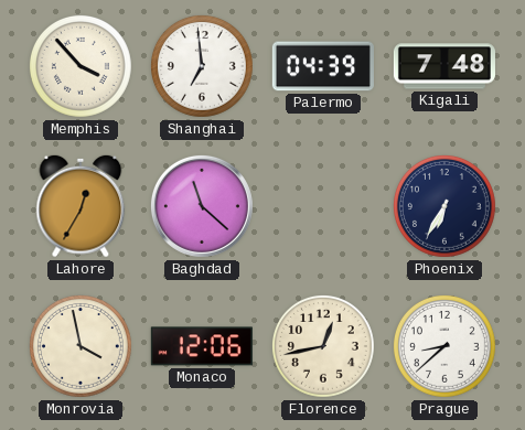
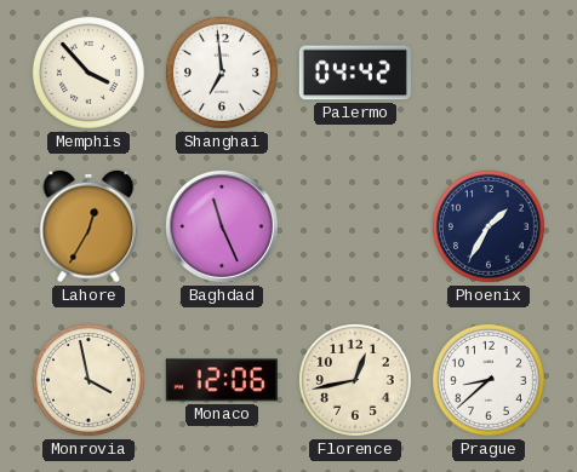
Palermo: 04:39 -> 04:42 (355, 73)
Kigali: 7:48 -> none (444, 66)
Baghdad: 11:22 -> 11:26 (222, 226)
Phoenix: 6:35 -> 1:35 (490, 228)
